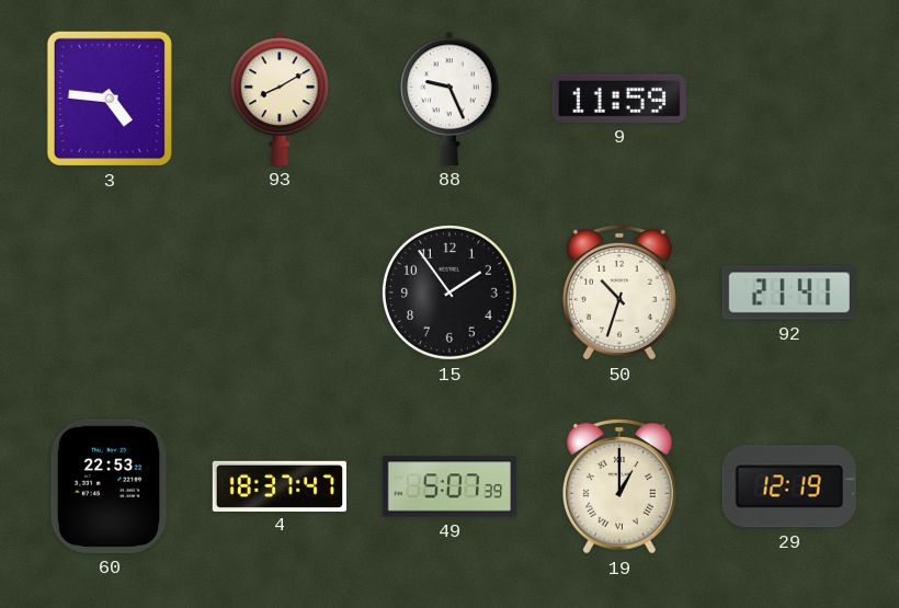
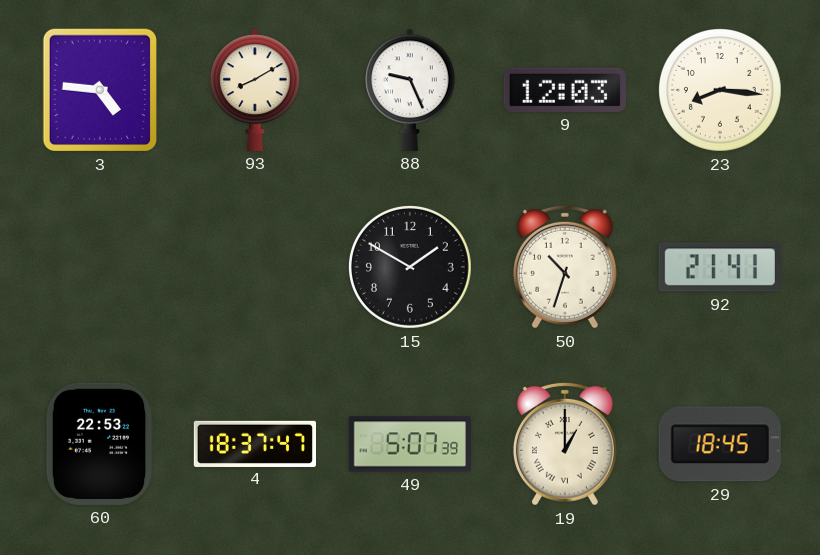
9: 11:59 -> 12:03 (565, 90)
23: none -> 8:16 (720, 90)
15: 1:54 -> 1:50 (410, 267)
29: 12:19 -> 18:45 (720, 444)
